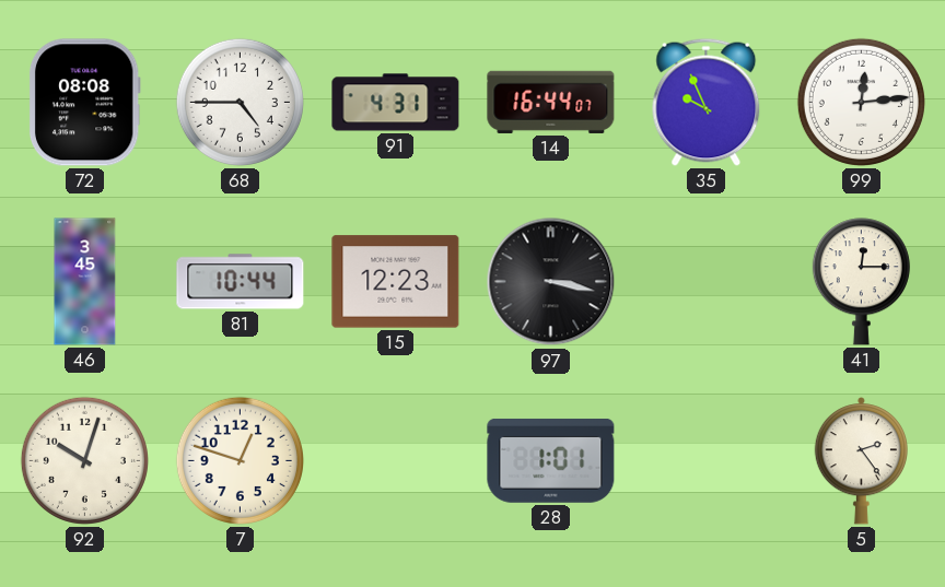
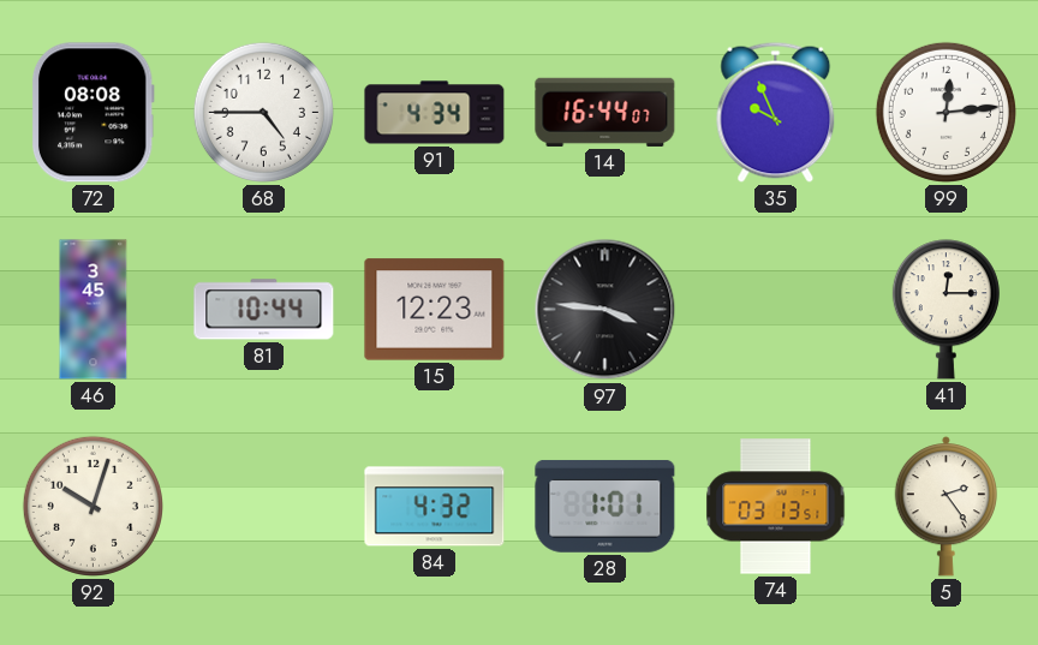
91: 4:31 -> 4:34 (435, 113)
97: 3:17 -> 3:46 (605, 310)
7: 12:48 -> none (240, 460)
84: none -> 4:32 (435, 507)
74: none -> 03:13 (776, 507)
